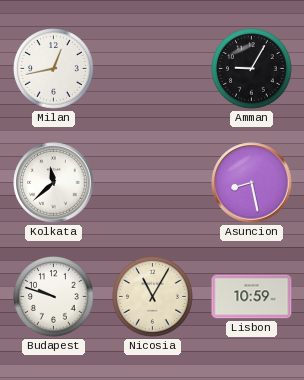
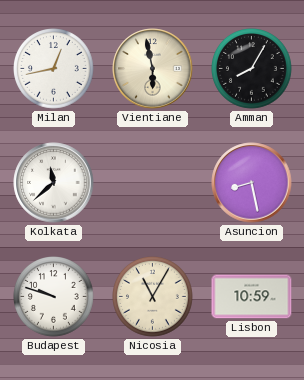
Vientiane: none -> 5:58 (153, 69)
Amman: 9:05 -> 8:05 (252, 69)
